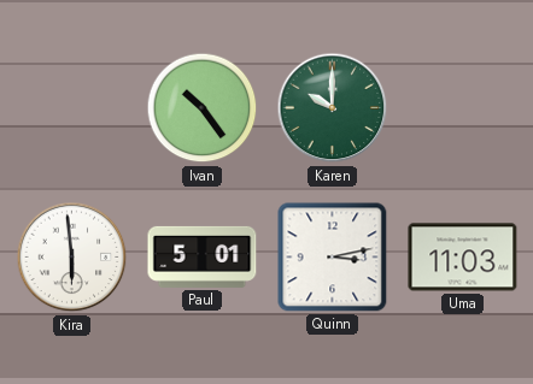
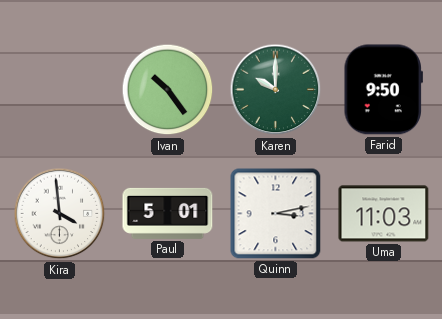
Farid: none -> 9:50 (383, 90)
Kira: 5:59 -> 3:59 (60, 214)
